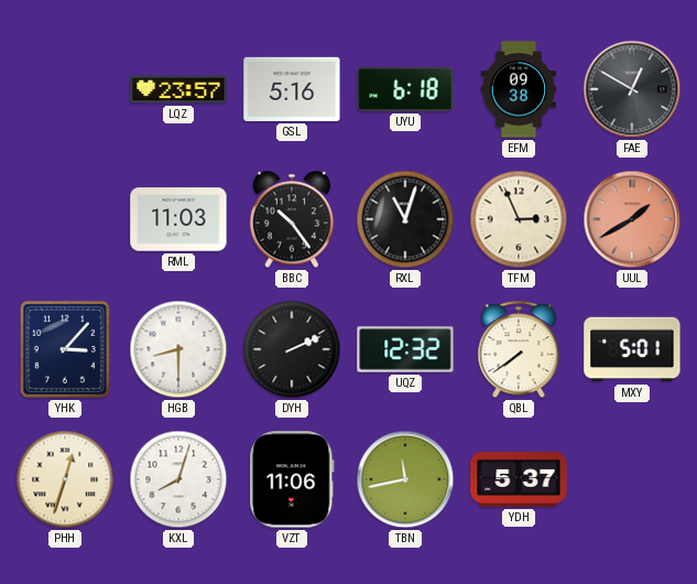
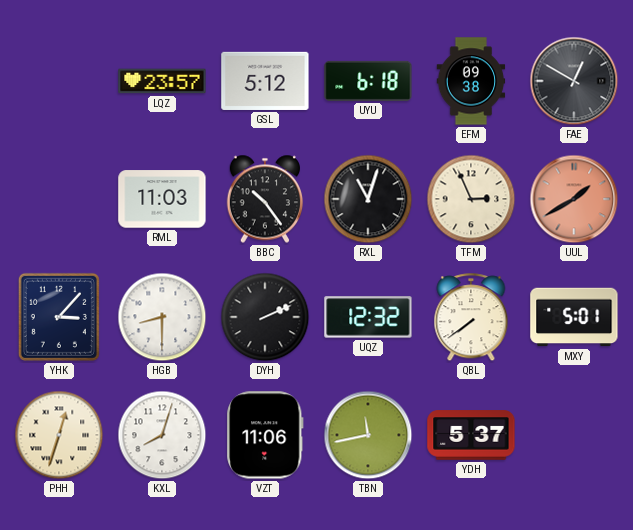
GSL: 5:16 -> 5:12 (265, 81)
